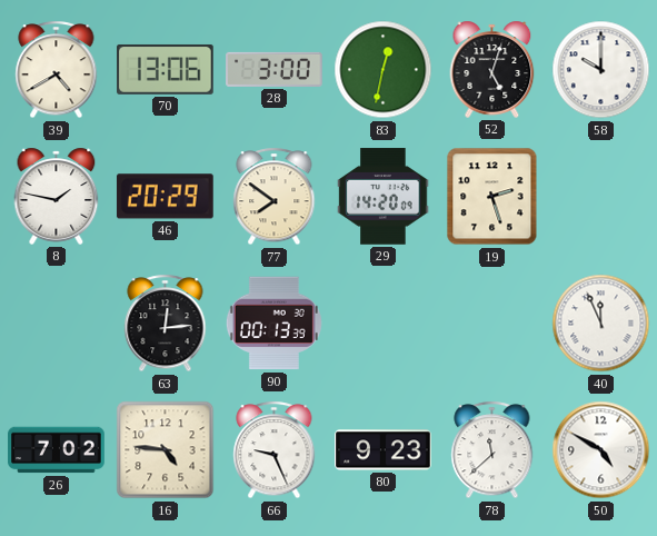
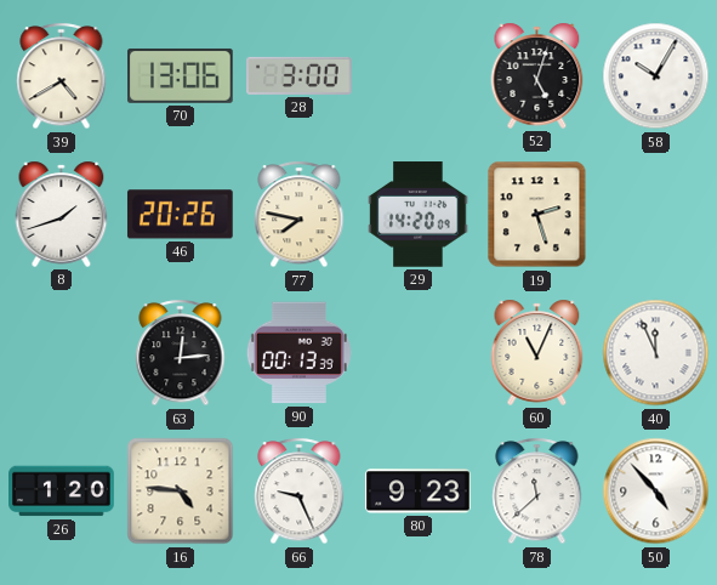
83: 12:32 -> none (384, 70)
58: 10:00 -> 10:05 (656, 76)
8: 1:47 -> 1:42 (62, 214)
46: 20:29 -> 20:26 (180, 215)
77: 7:51 -> 7:47 (300, 215)
60: none -> 11:04 (537, 352)
26: 7:02 -> 1:20 (62, 492)
50: 4:50 -> 4:53 (656, 492)
